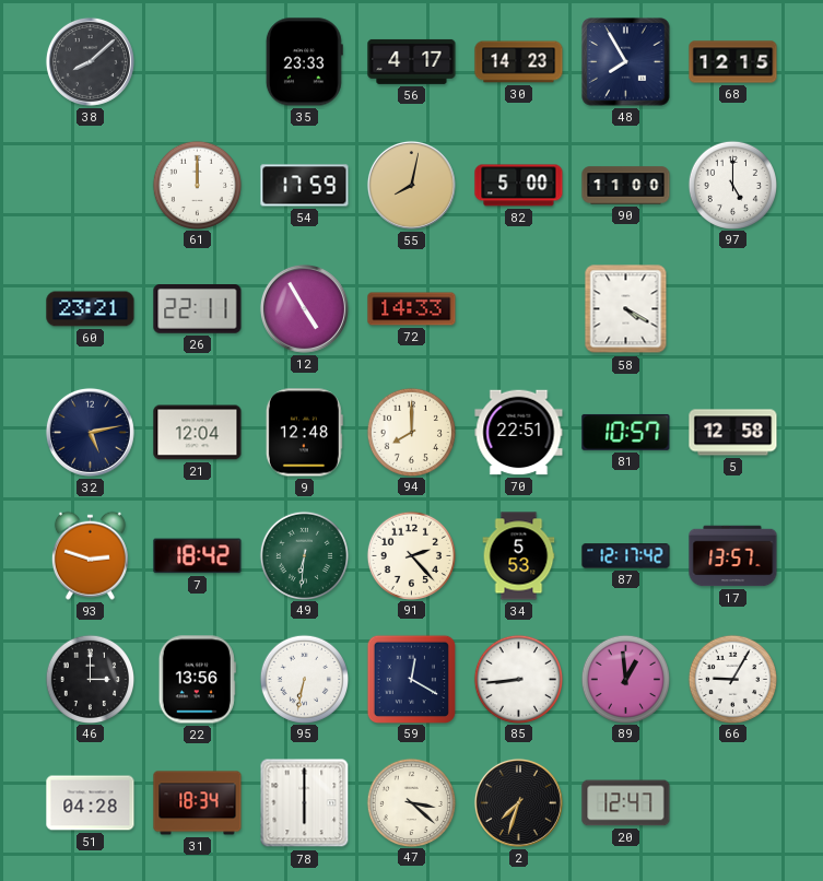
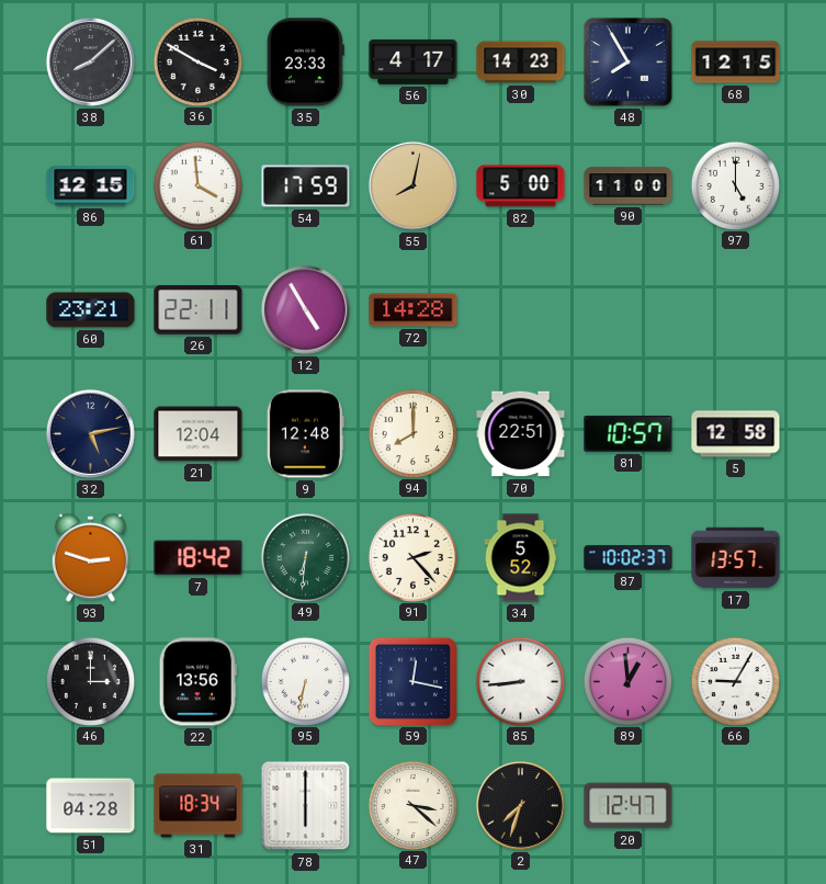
36: none -> 3:50 (197, 61)
86: none -> 12:15 (91, 186)
61: 12:00 -> 3:59 (197, 185)
72: 14:33 -> 14:28 (414, 310)
58: 4:20 -> none (626, 309)
34: 5:53 -> 5:52 (521, 558)
87: 12:17 -> 10:02 (629, 558)
59: 12:20 -> 12:17 (412, 681)
